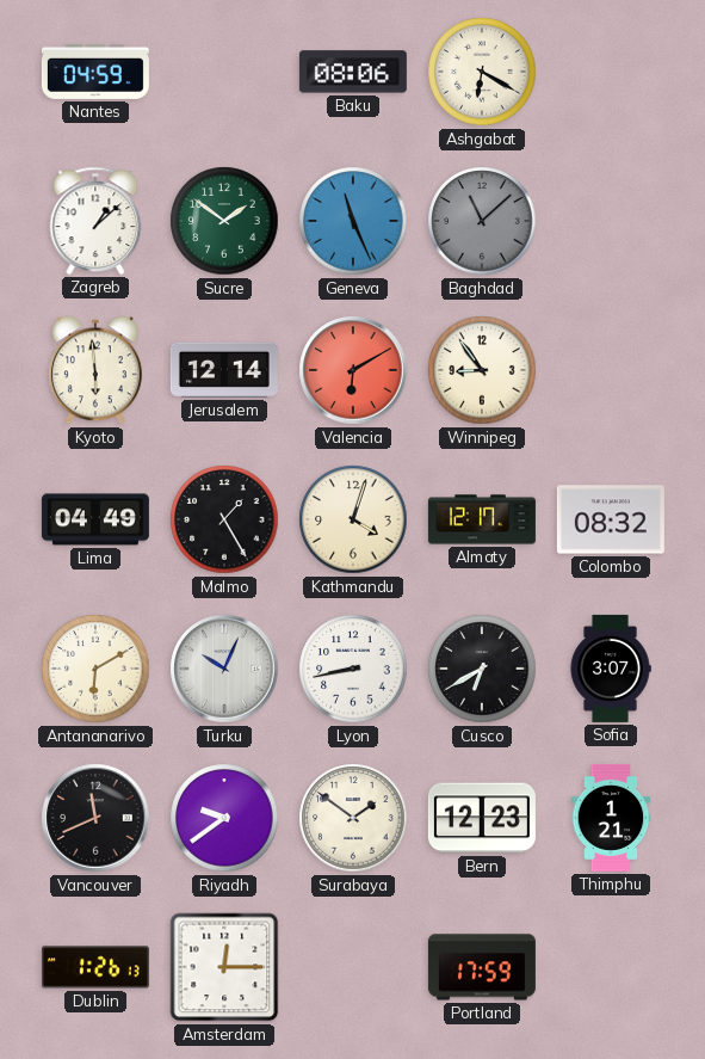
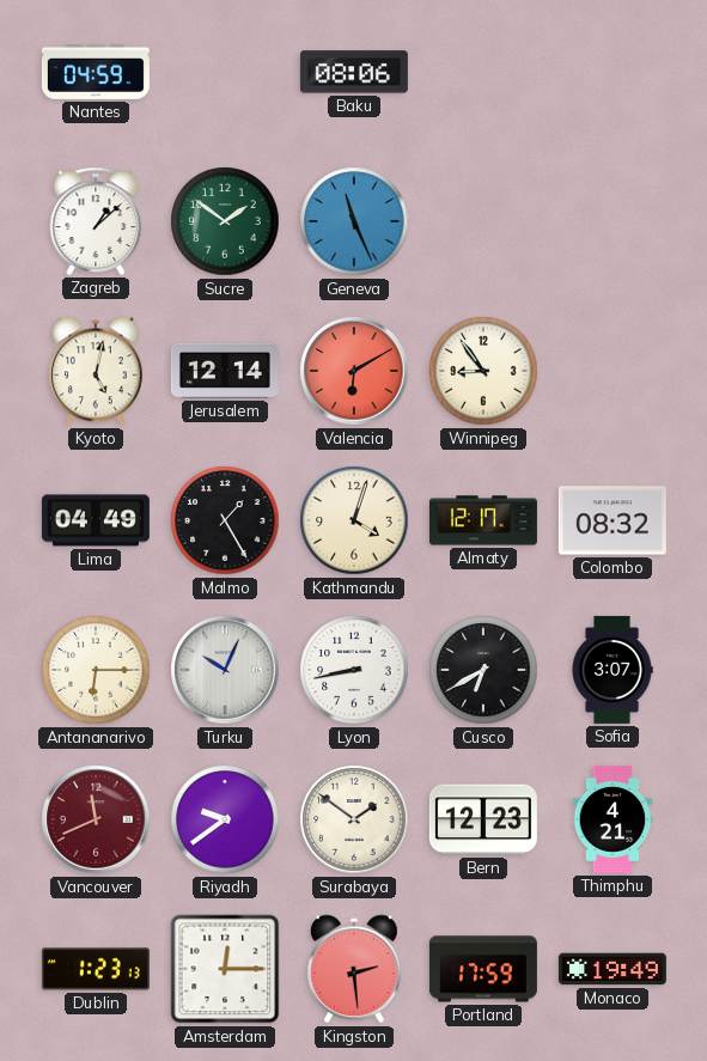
Ashgabat: 6:20 -> none (482, 72)
Baghdad: 11:08 -> none (482, 221)
Kyoto: 5:59 -> 5:02 (96, 371)
Antananarivo: 6:10 -> 6:15 (96, 670)
Vancouver dial: black -> burgundy (96, 819)
Thimphu: 1:21 -> 4:21 (612, 819)
Dublin: 1:26 -> 1:23 (96, 969)
Kingston: none -> 2:29 (354, 969)
Monaco: none -> 19:49 (612, 969)
